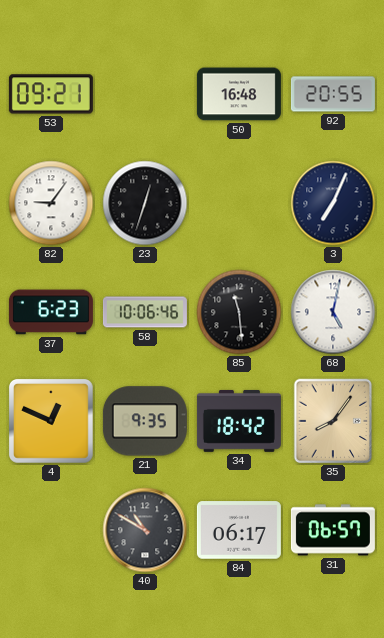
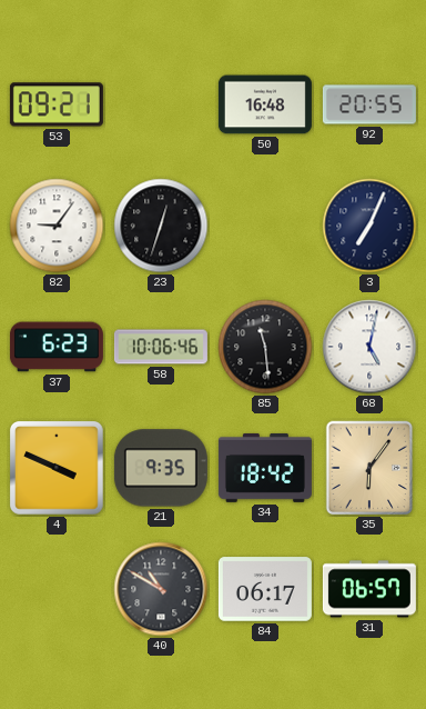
4: 12:49 -> 3:49 (58, 469)
35: 8:06 -> 6:06 (369, 468)
